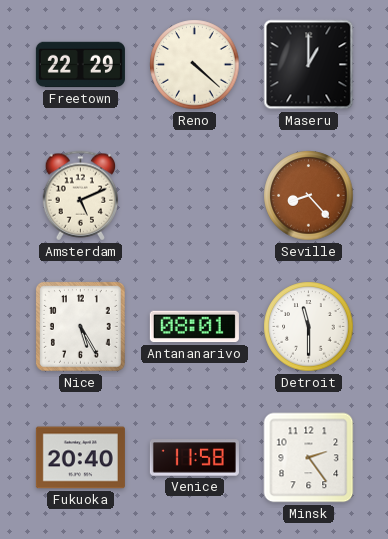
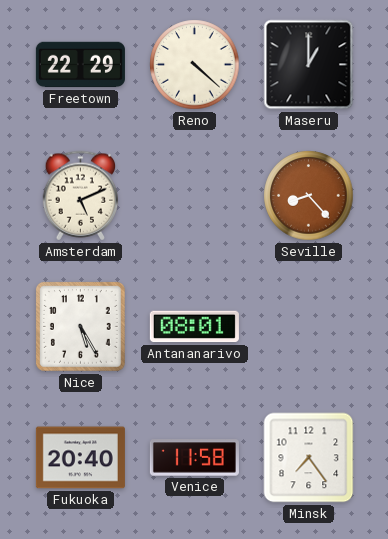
Detroit: 11:30 -> none (309, 327)
Minsk: 2:24 -> 7:24 (309, 458)
